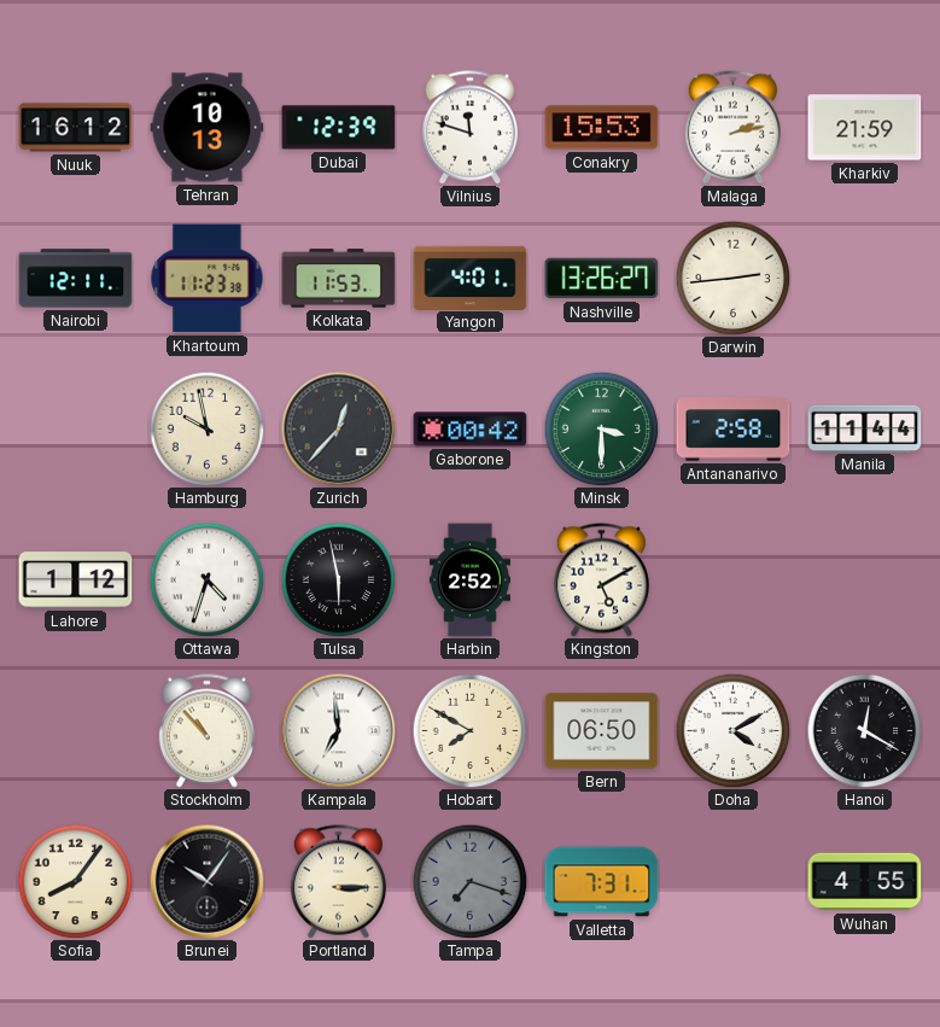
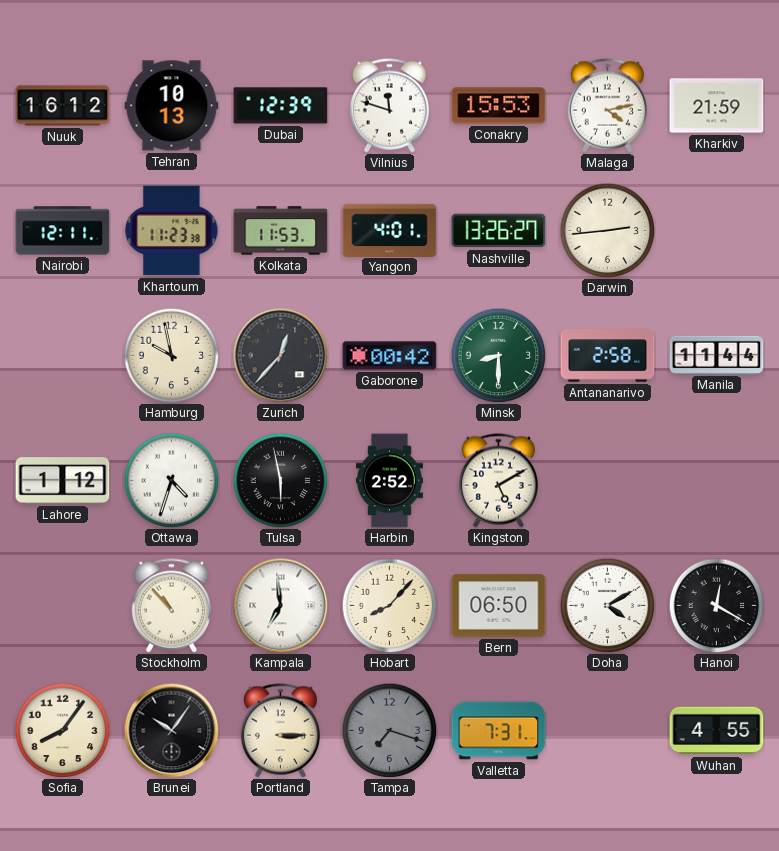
Malaga: 2:13 -> 4:13 (607, 106)
Minsk: 3:30 -> 8:30 (498, 355)
Hobart: 7:50 -> 8:07 (389, 605)
